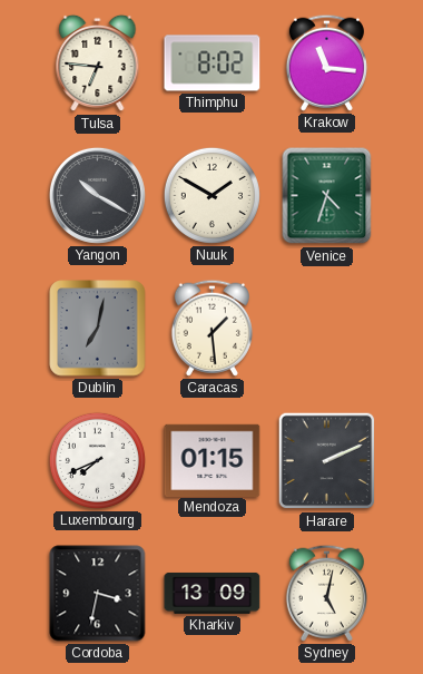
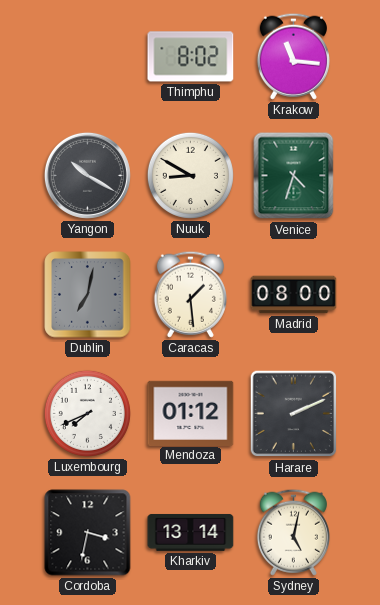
Tulsa: 6:46 -> none (98, 64)
Nuuk: 1:50 -> 8:50 (190, 175)
Madrid: none -> 08:00 (294, 295)
Mendoza: 01:15 -> 01:12 (191, 413)
Kharkiv: 13:09 -> 13:14 (191, 532)
